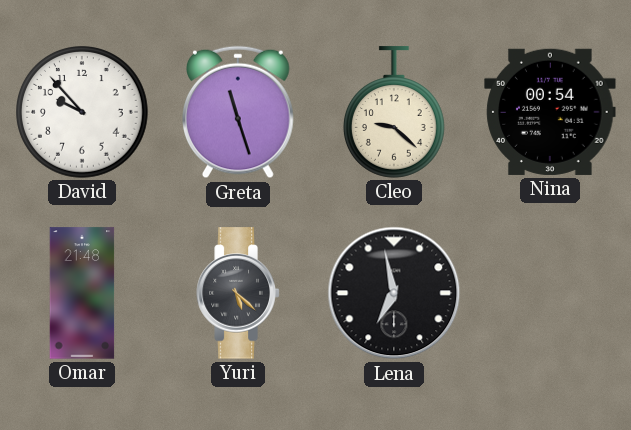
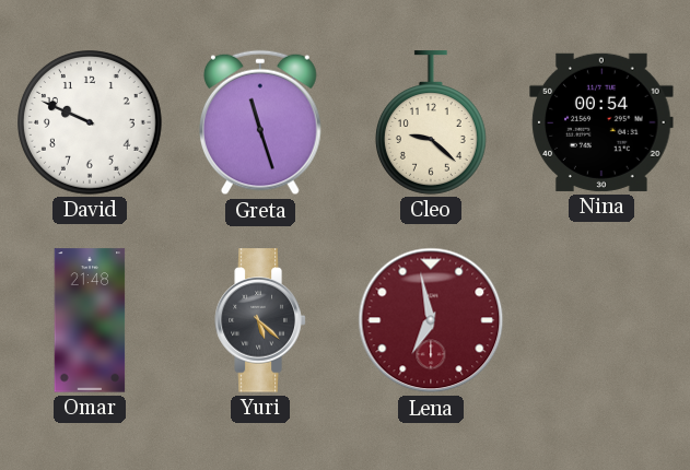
David: 9:53 -> 9:49 (91, 124)
Lena dial: black -> burgundy (431, 320)
